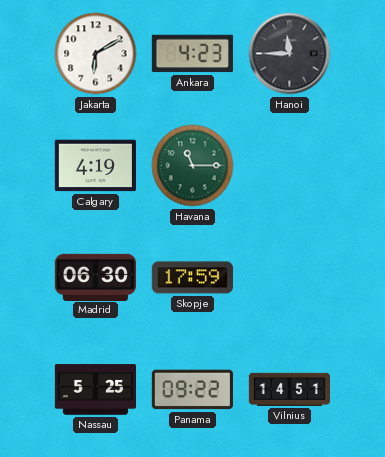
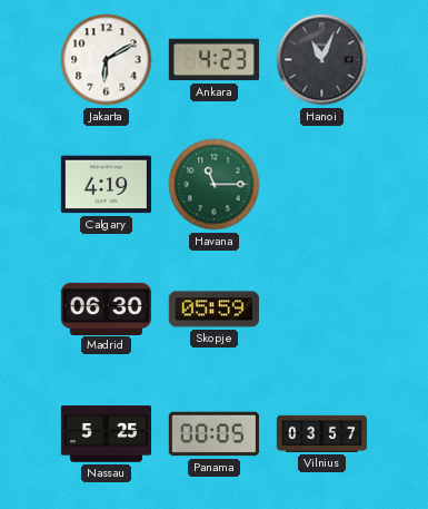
Hanoi: 11:45 -> 11:04 (322, 60)
Skopje: 17:59 -> 05:59 (213, 310)
Panama: 09:22 -> 00:05 (213, 434)
Vilnius: 14:51 -> 03:57 (321, 433)
